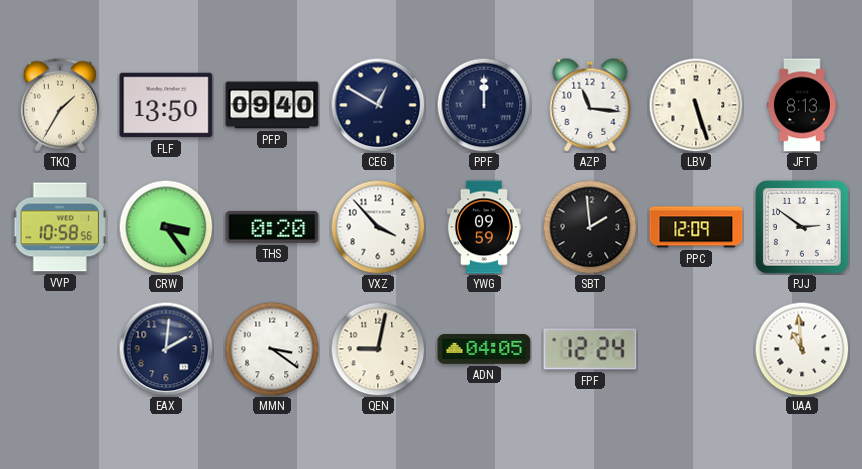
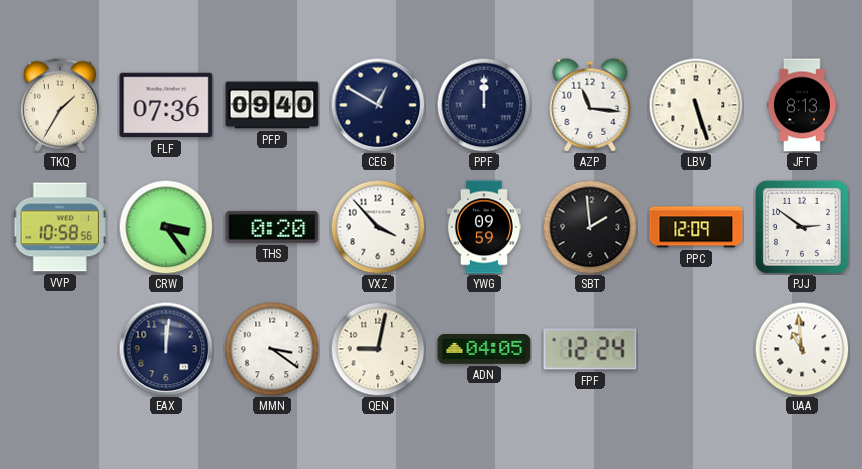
FLF: 13:50 -> 07:36 (166, 105)
EAX: 2:01 -> 12:01 (166, 349)
